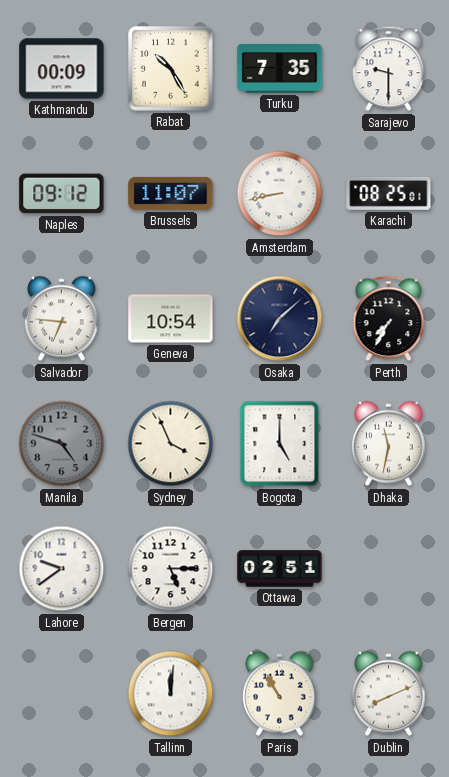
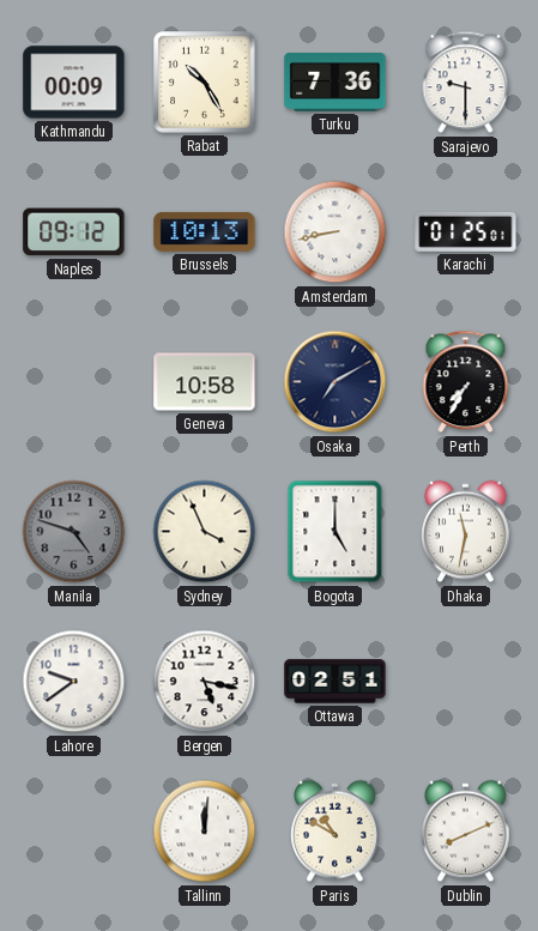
Turku: 7:35 -> 7:36 (336, 83)
Brussels: 11:07 -> 10:13 (205, 231)
Karachi: 08:25 -> 01:25 (466, 231)
Salvador: 6:46 -> none (62, 319)
Geneva: 10:54 -> 10:58 (205, 382)
Osaka: 7:08 -> 7:10 (336, 382)
Bergen: 5:15 -> 5:17 (205, 682)
Paris: 10:55 -> 10:50 (336, 832)
